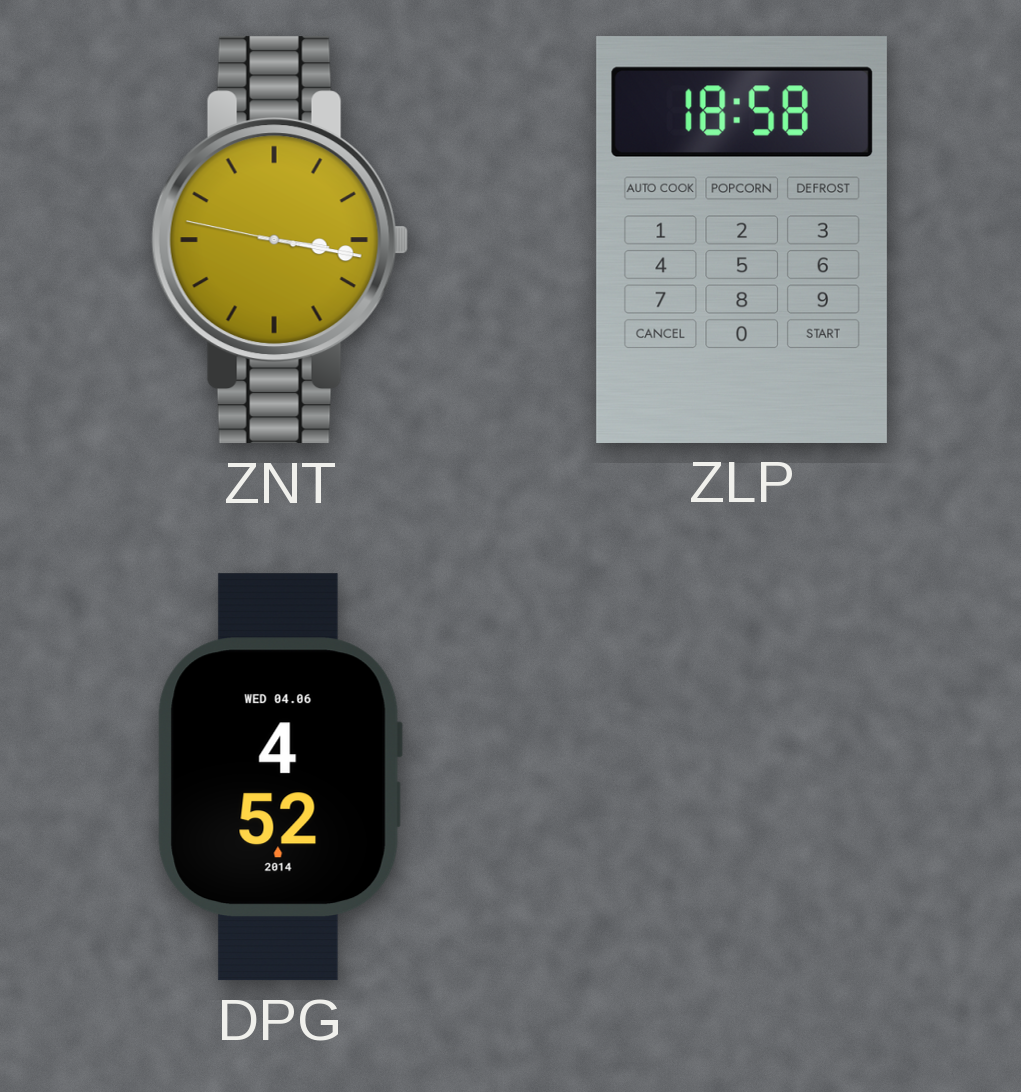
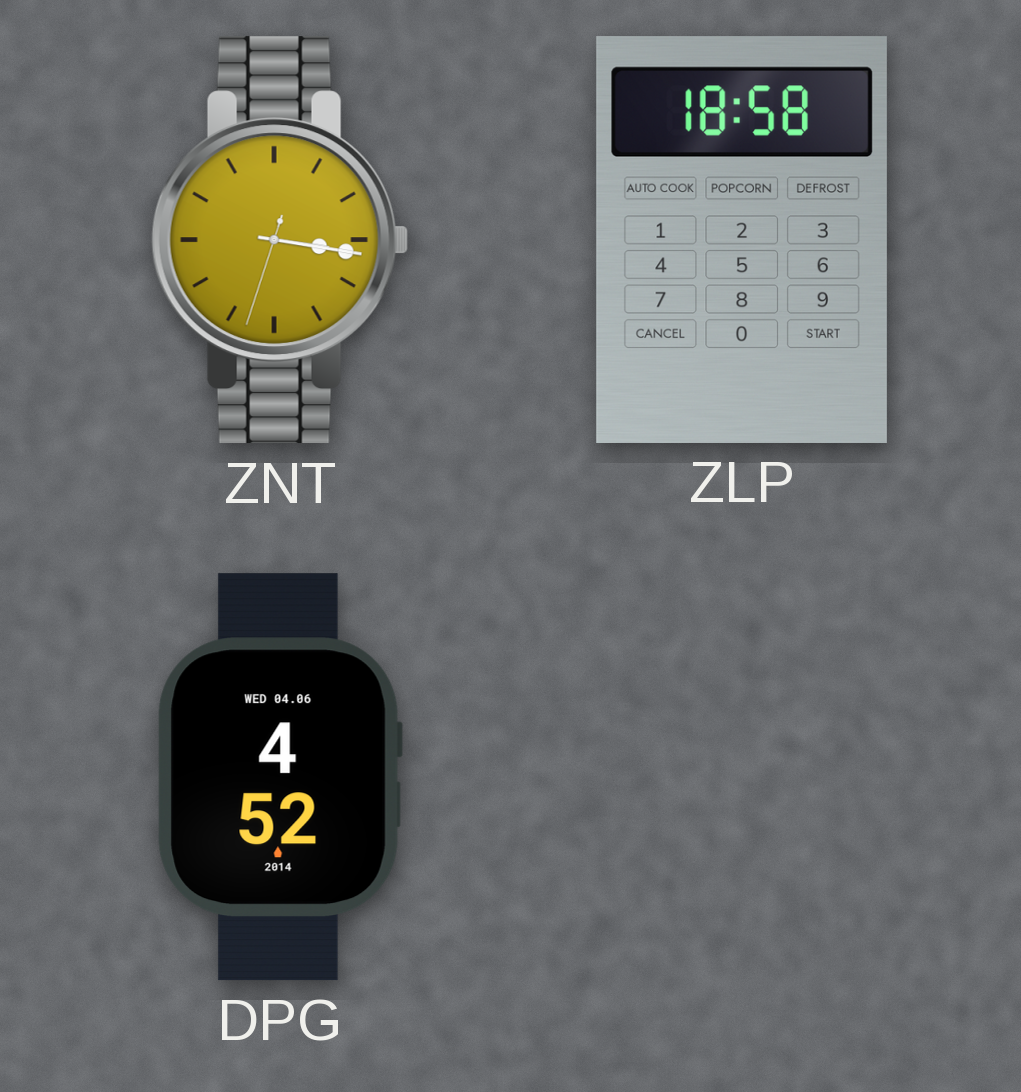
ZNT: 3:16:47 -> 3:16:33 (280, 240)
